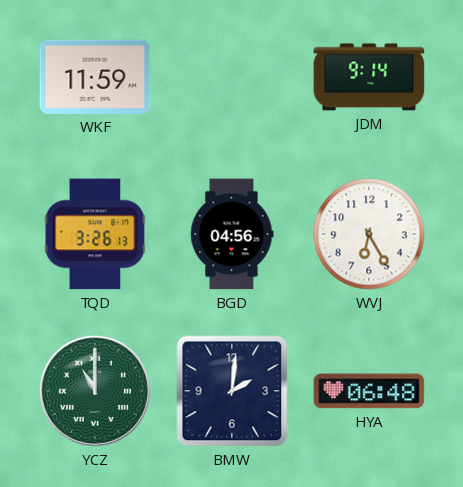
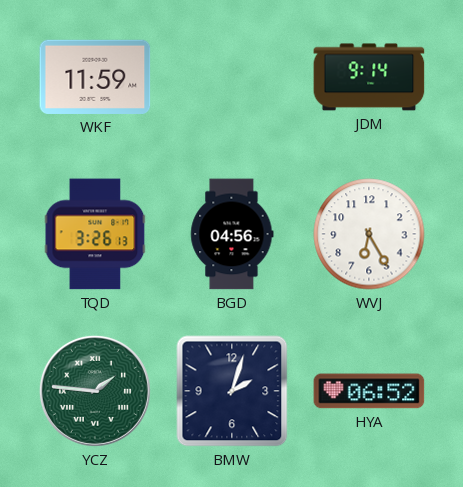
YCZ: 11:00 -> 1:46 (95, 391)
BMW: 2:01 -> 2:03 (232, 391)
HYA: 06:48 -> 06:52 (369, 391)
